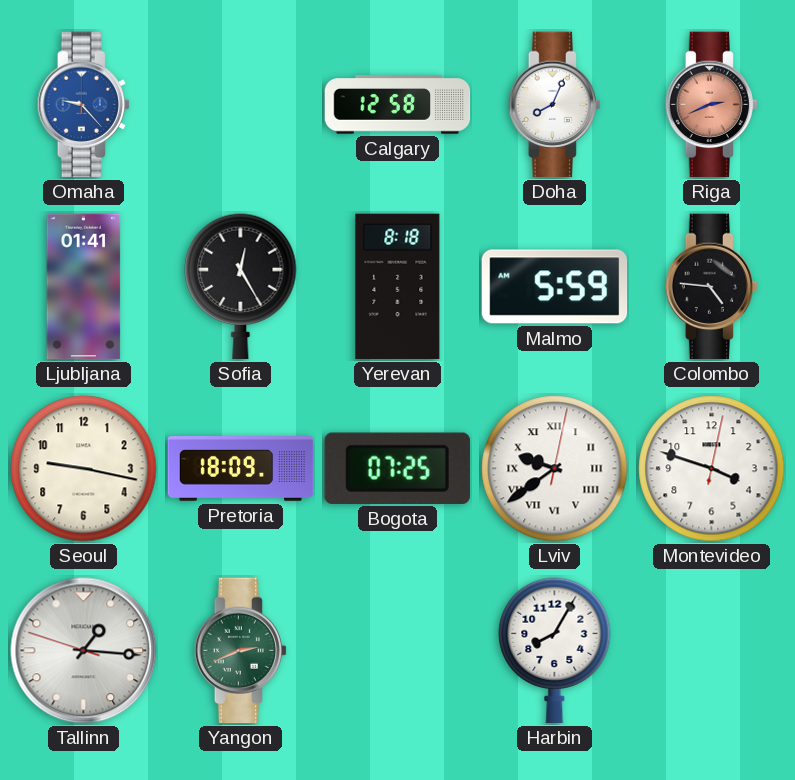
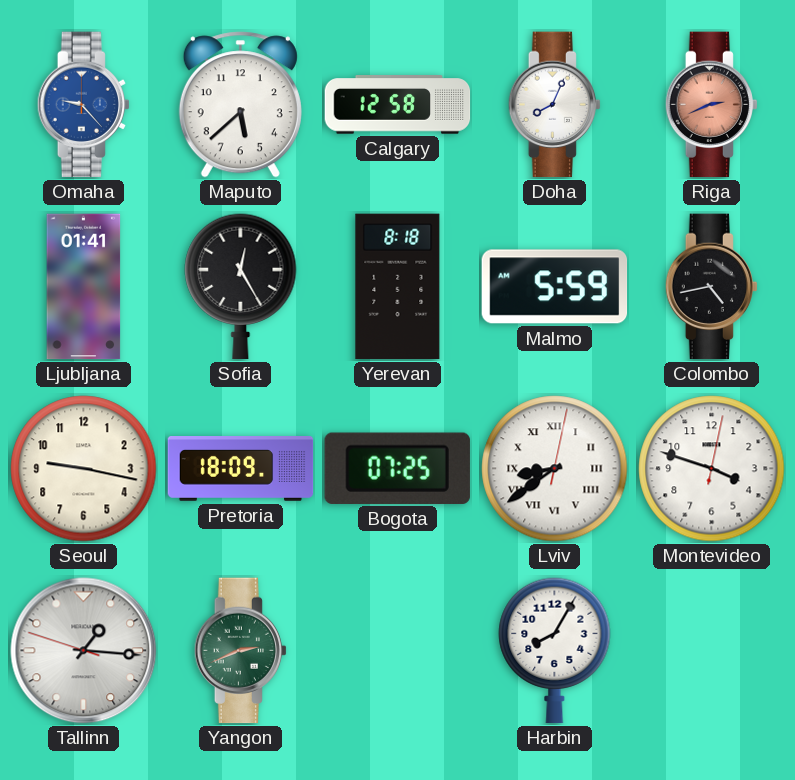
Maputo: none -> 5:38 (240, 105)
Colombo: 4:46 -> 4:43 (711, 287)
Lviv: 9:39 -> 8:39 (555, 469)
